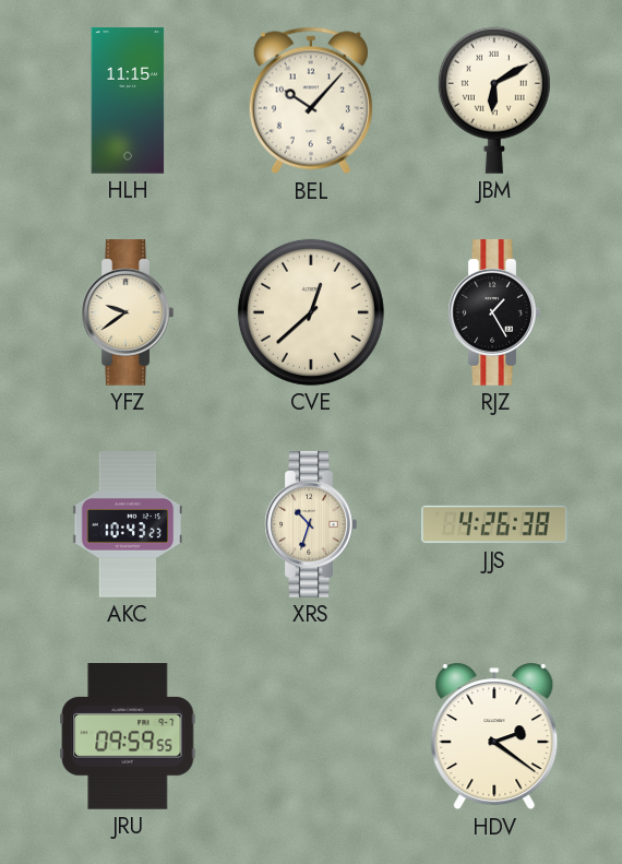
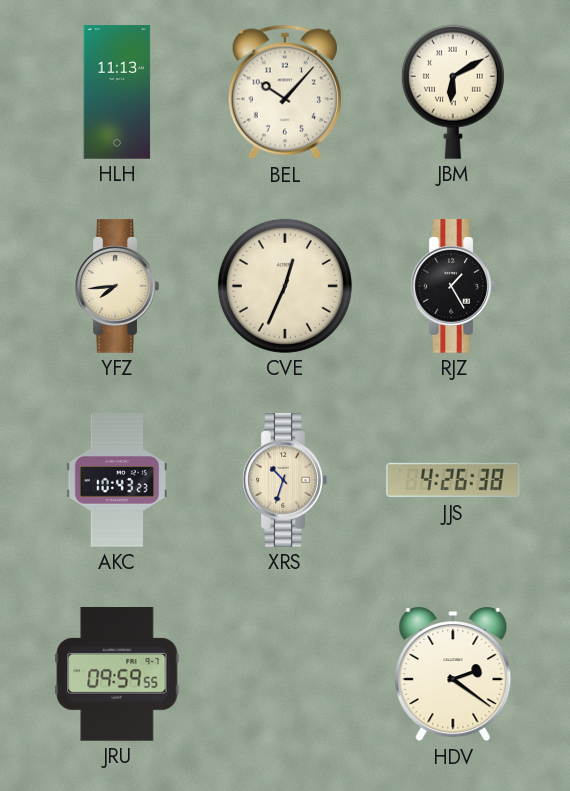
HLH: 11:15 -> 11:13 (117, 92)
YFZ: 9:39 -> 7:44 (117, 286)
CVE: 12:38 -> 12:34 (285, 286)
